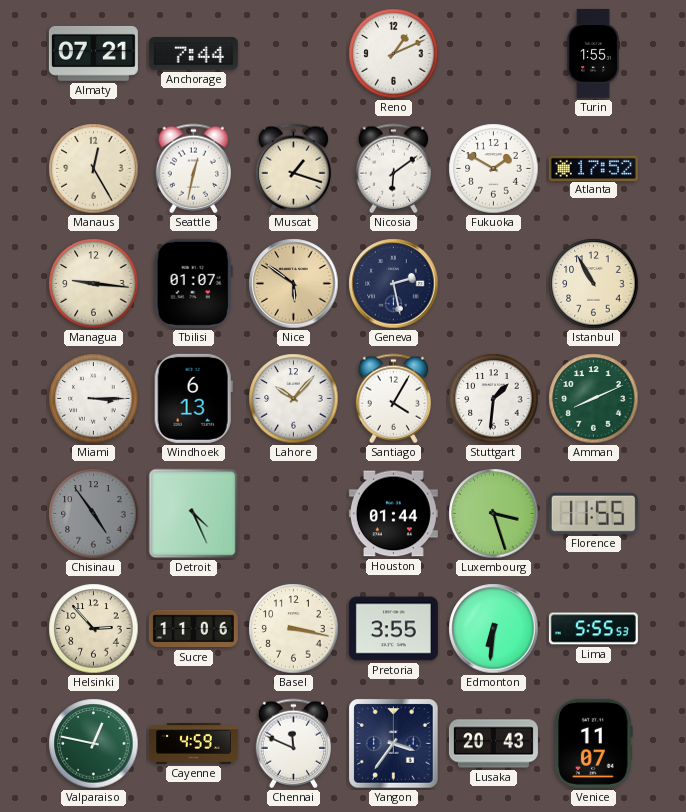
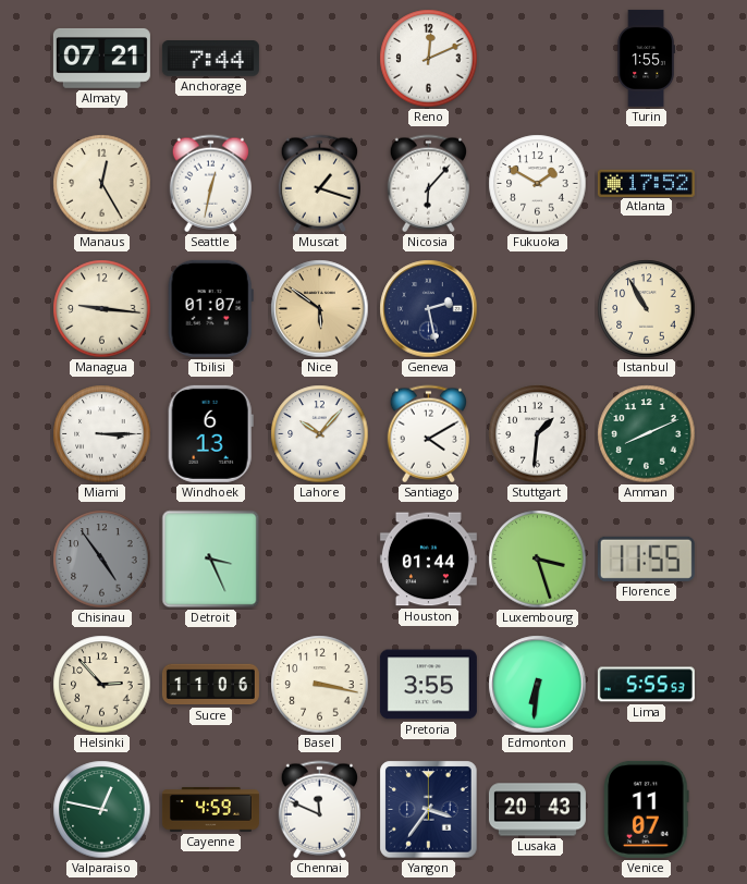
Reno: 1:11 -> 12:11 (429, 59)
Nicosia: 6:09 -> 6:07 (428, 184)
Santiago: 4:05 -> 4:10 (428, 434)
Detroit: 4:26 -> 3:26 (211, 560)
